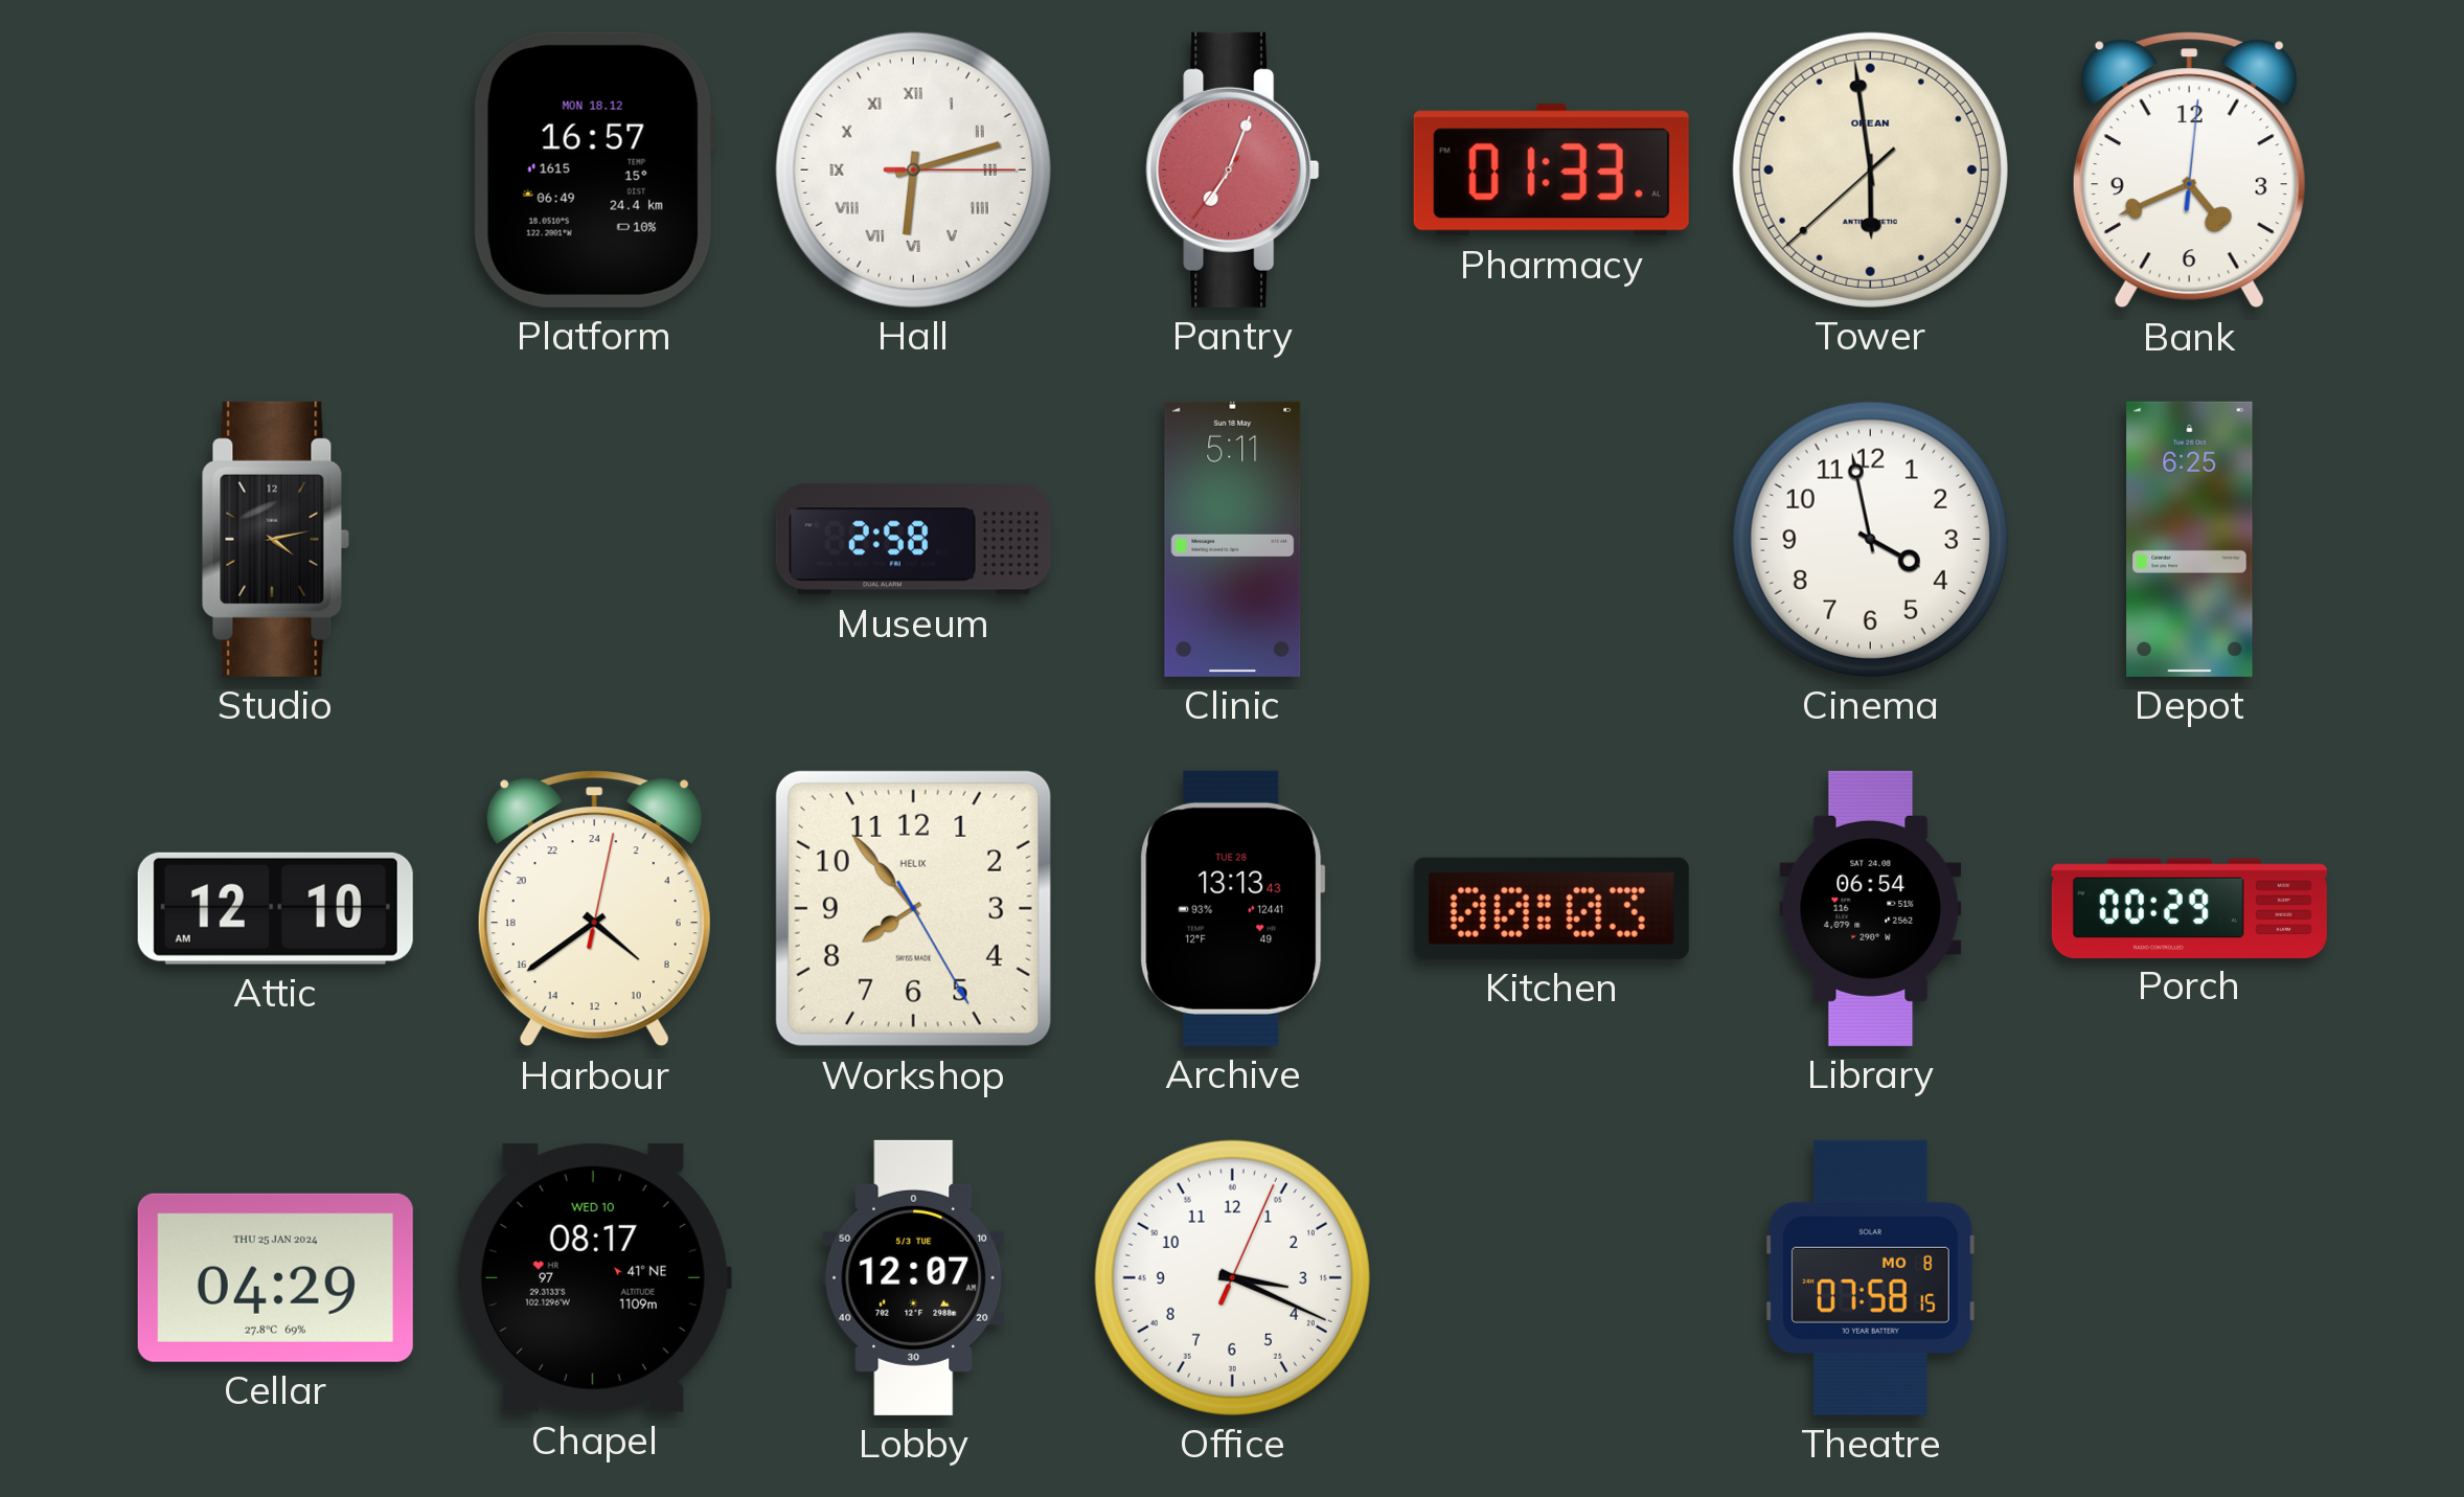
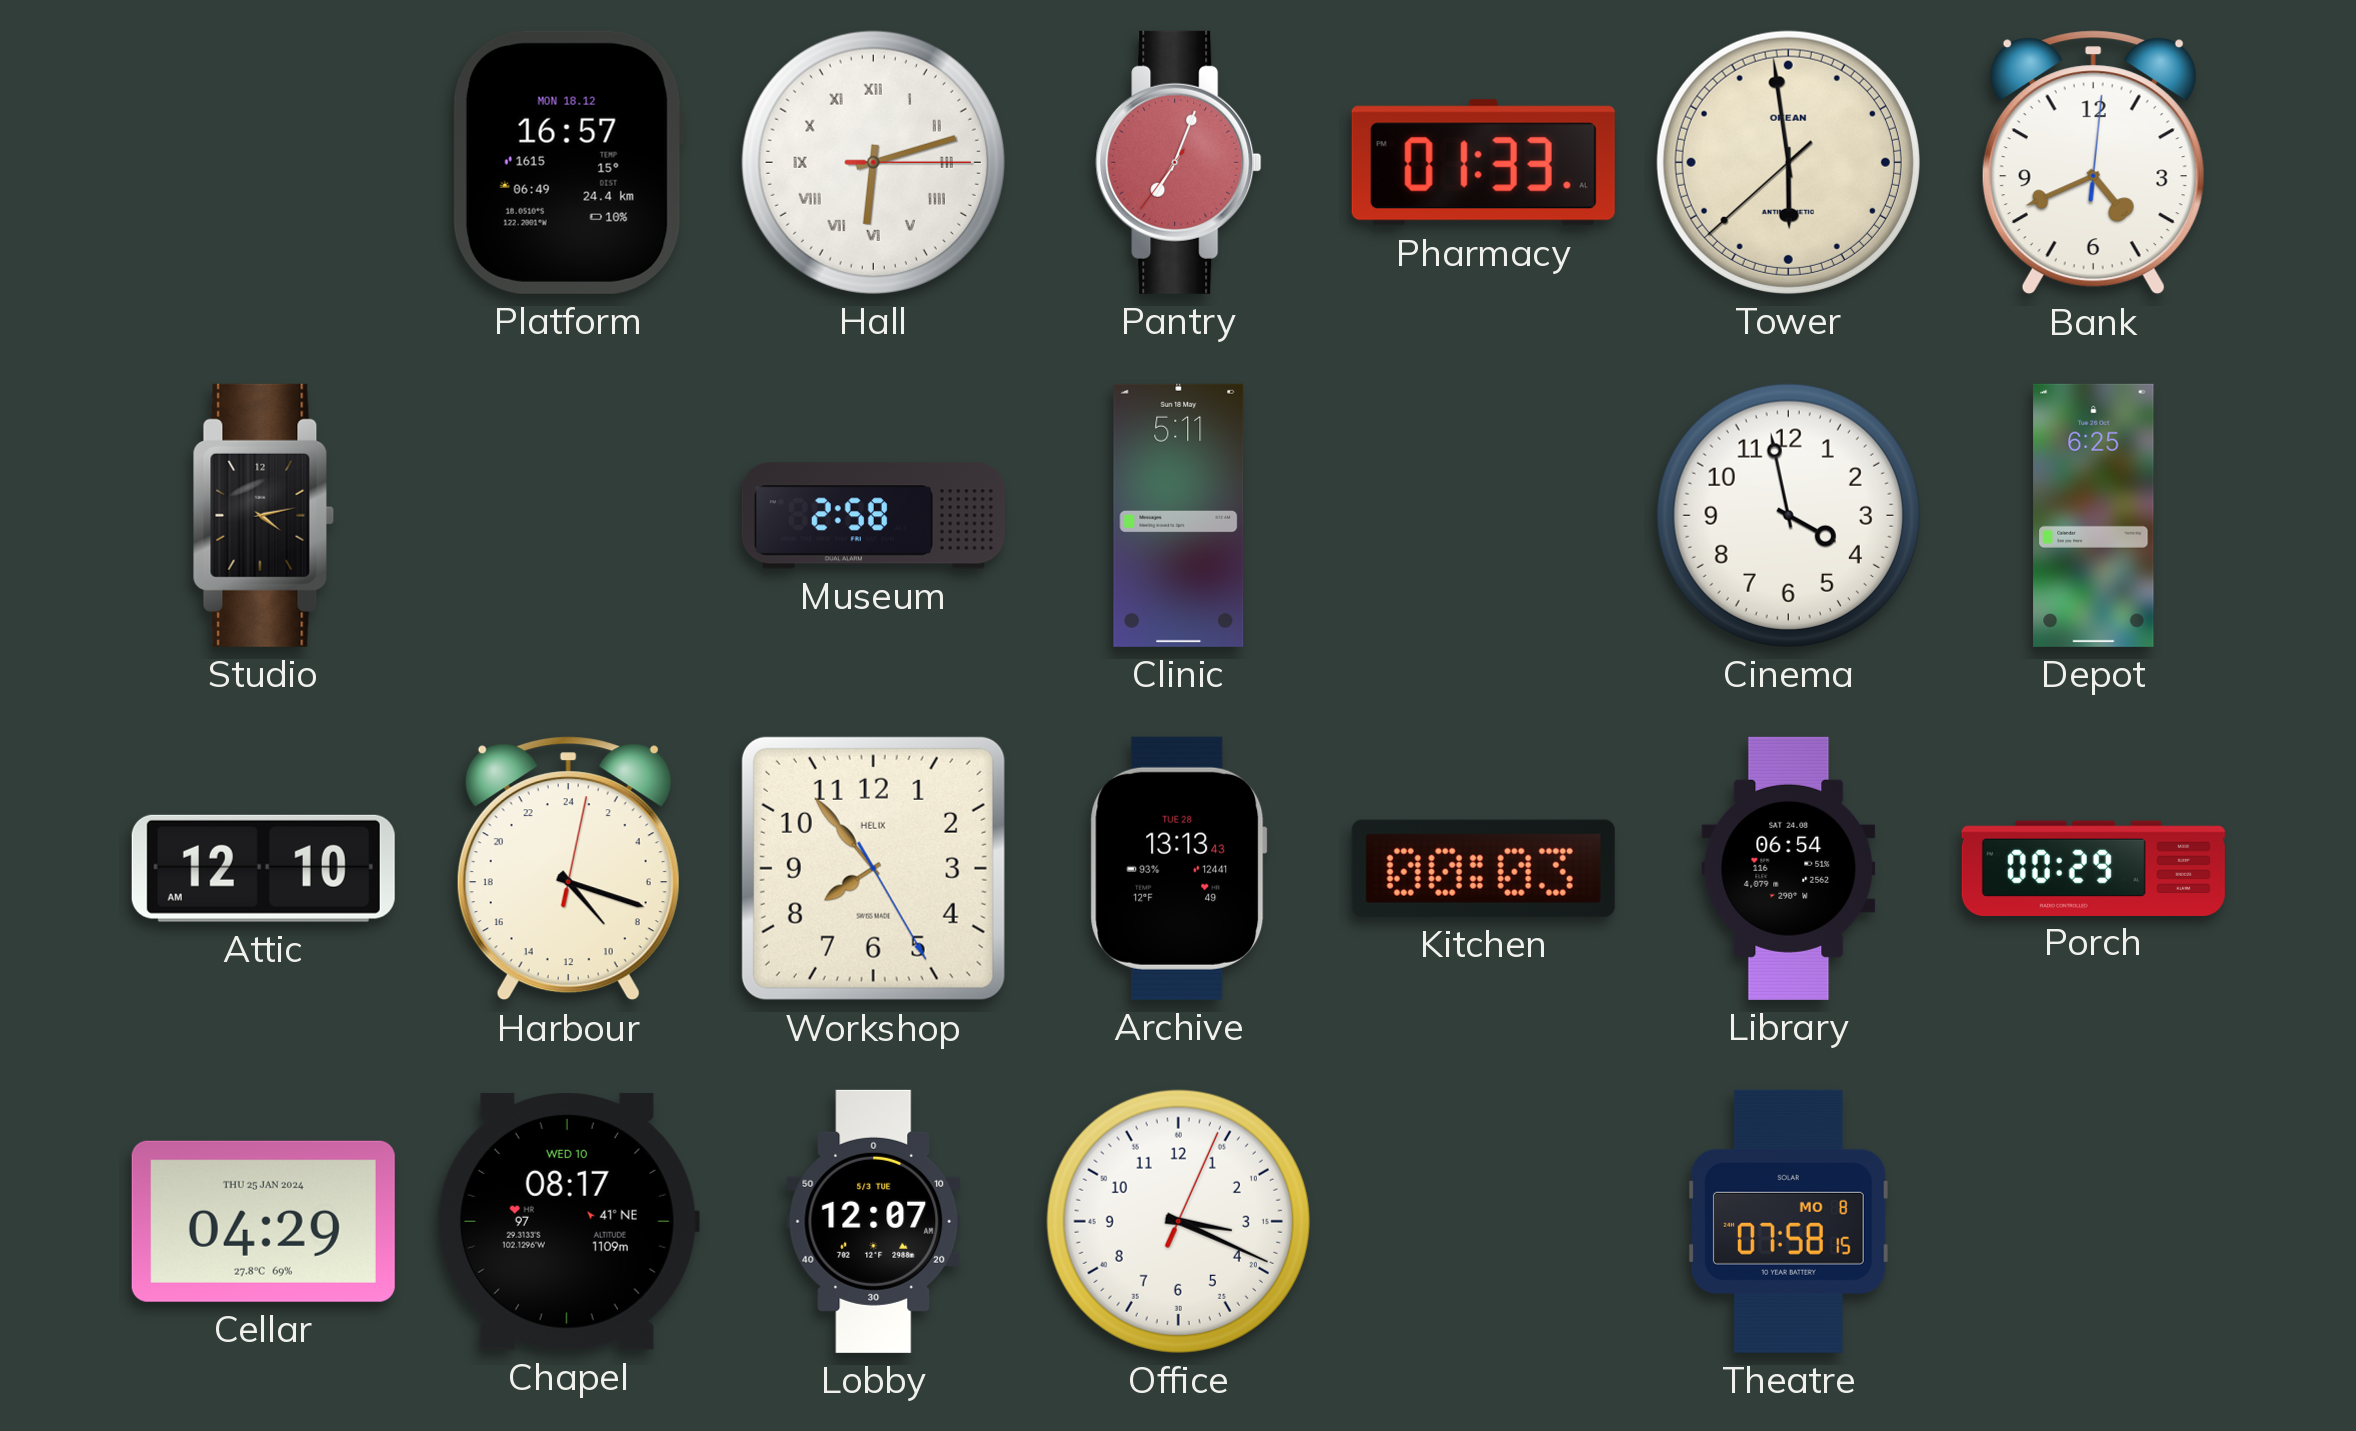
Harbour: 8:39 -> 9:18 (568, 869)
